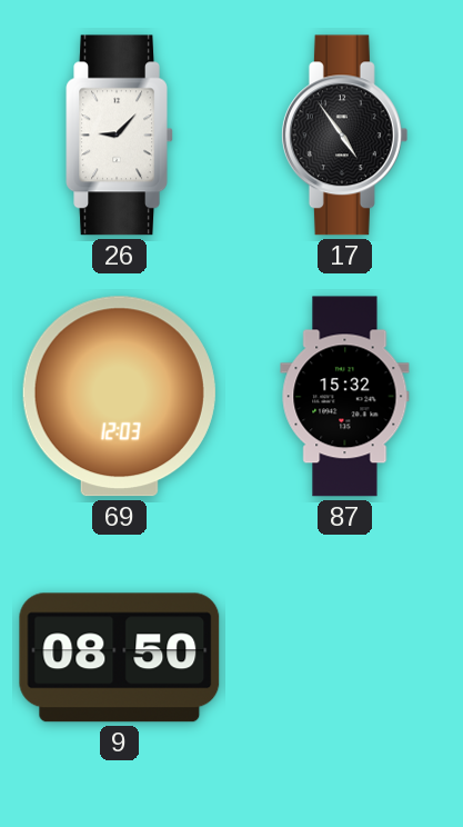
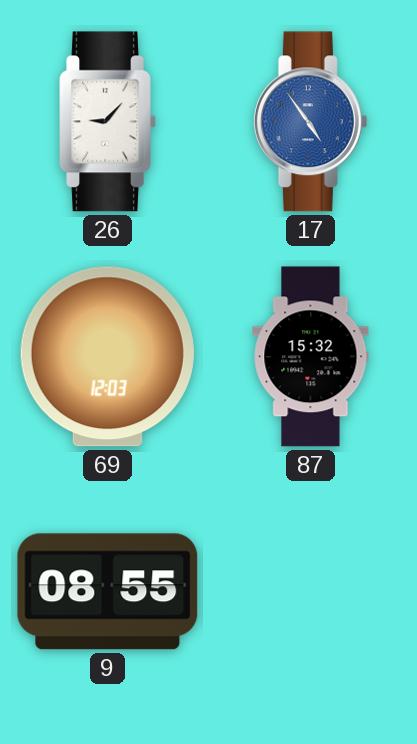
17 dial: black -> blue (310, 122)
9: 08:50 -> 08:55 (108, 592)
